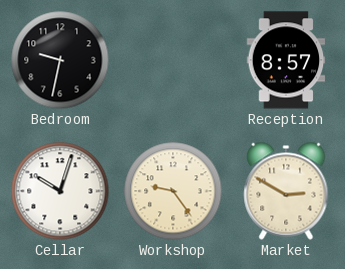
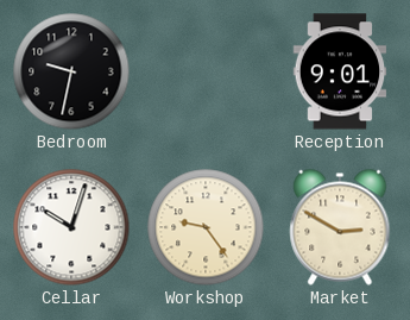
Reception: 8:57 -> 9:01 (340, 71)
